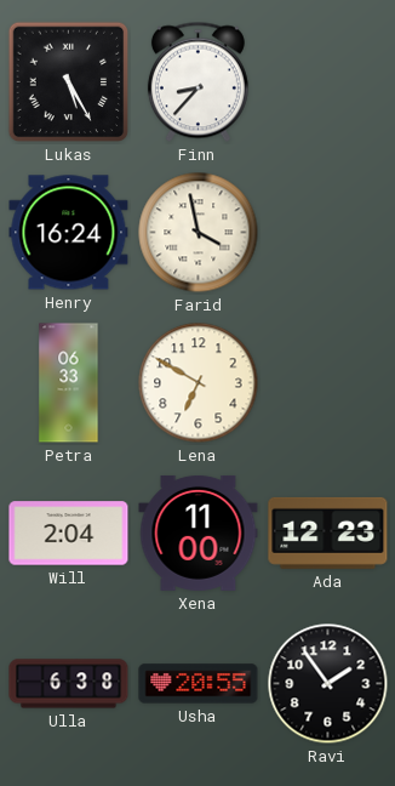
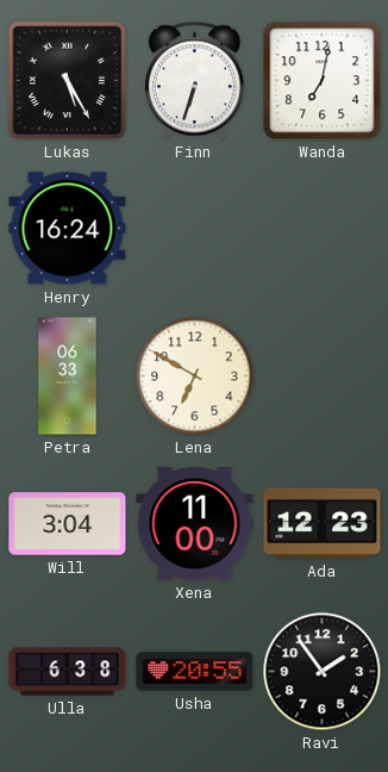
Finn: 8:37 -> 6:33 (194, 81)
Wanda: none -> 7:02 (323, 81)
Farid: 3:58 -> none (199, 233)
Will: 2:04 -> 3:04 (68, 524)
